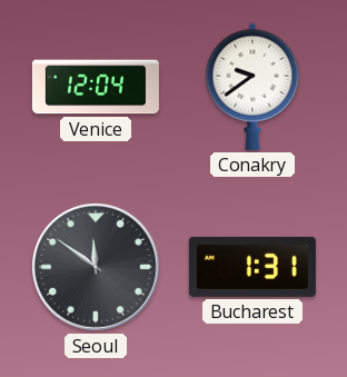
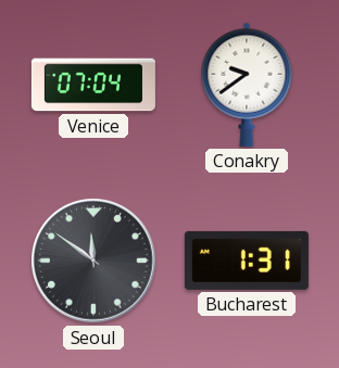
Venice: 12:04 -> 07:04 (93, 85)
